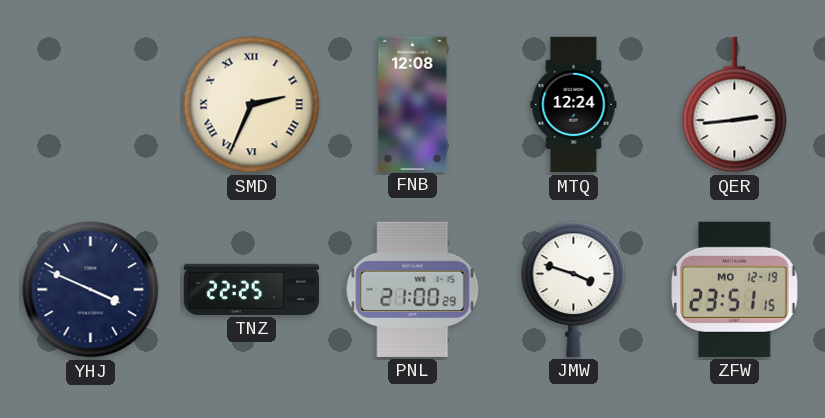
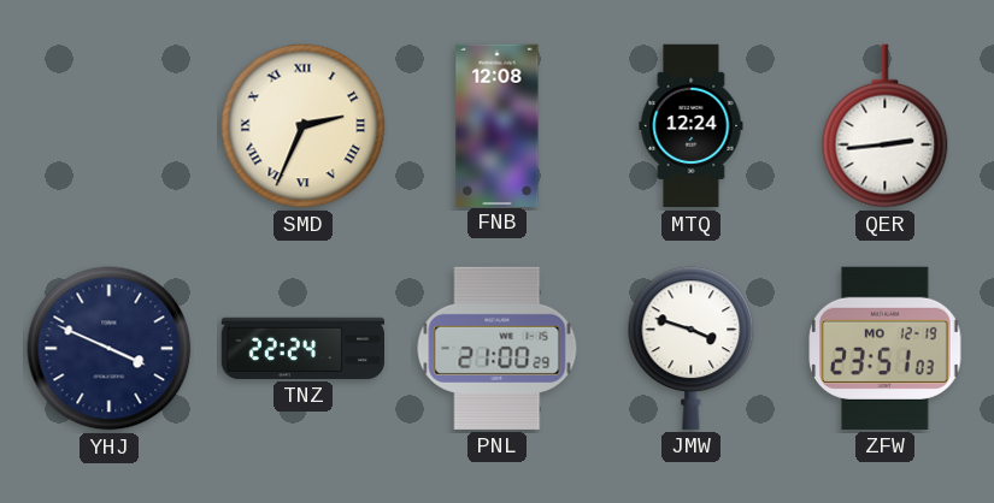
TNZ: 22:25 -> 22:24 (302, 348)
ZFW: 23:51:15 -> 23:51:03 (886, 348)
